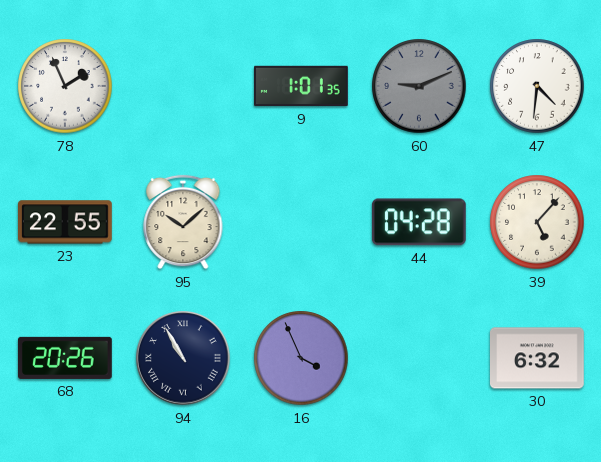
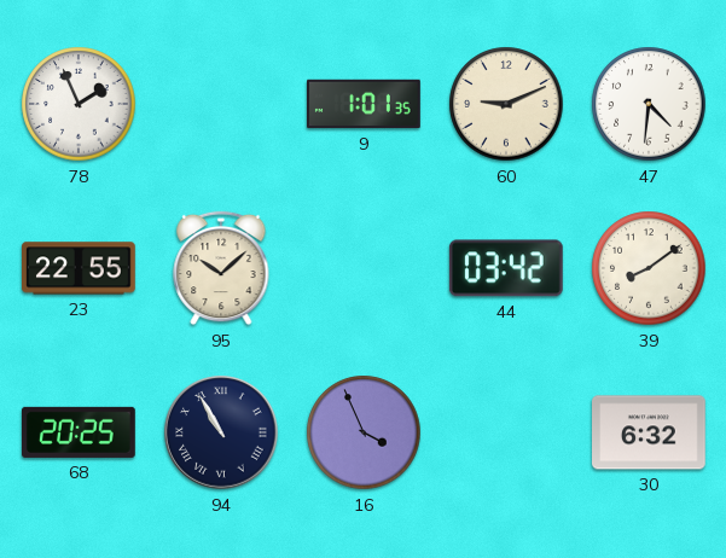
60 dial: grey -> cream (506, 104)
44: 04:28 -> 03:42 (506, 268)
39: 5:07 -> 8:09 (649, 268)
68: 20:26 -> 20:25 (80, 432)
